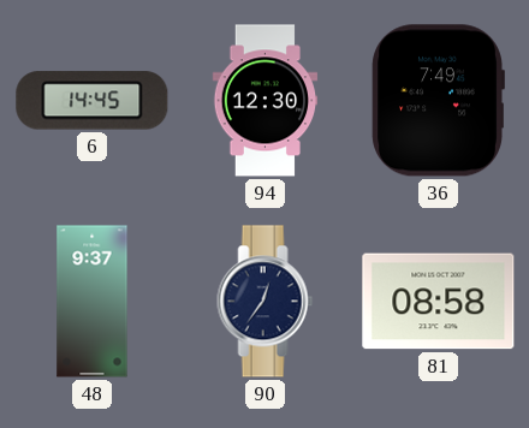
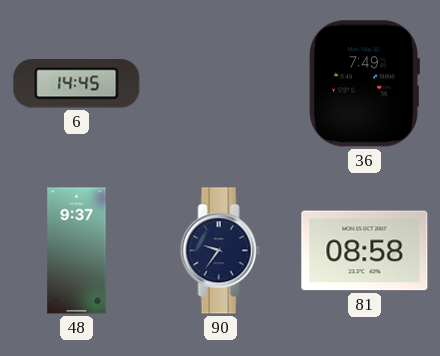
94: 12:30 -> none (266, 101)
90: 12:36 -> 9:36 (221, 251)
